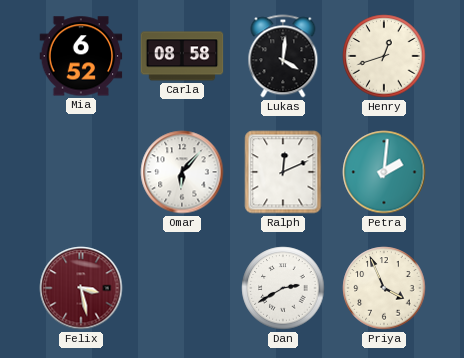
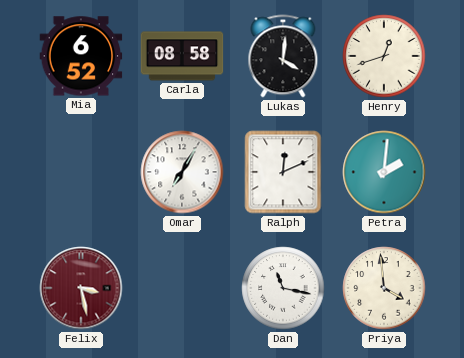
Omar: 6:07 -> 7:05 (182, 172)
Dan: 2:40 -> 11:17 (283, 288)
Priya: 3:56 -> 3:59 (384, 288)
